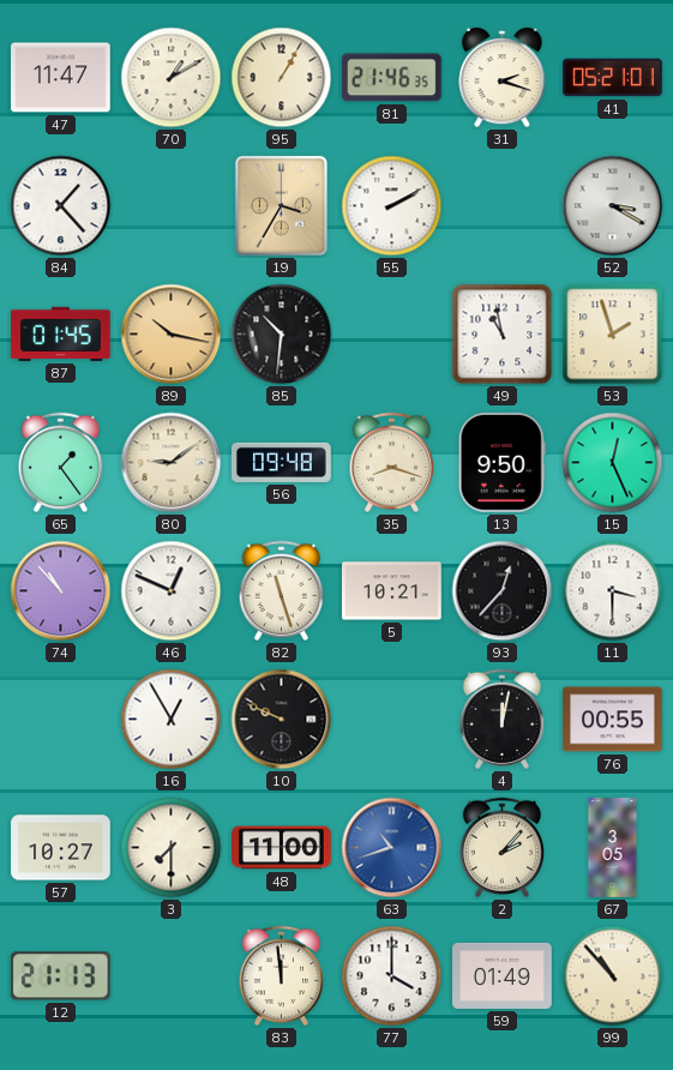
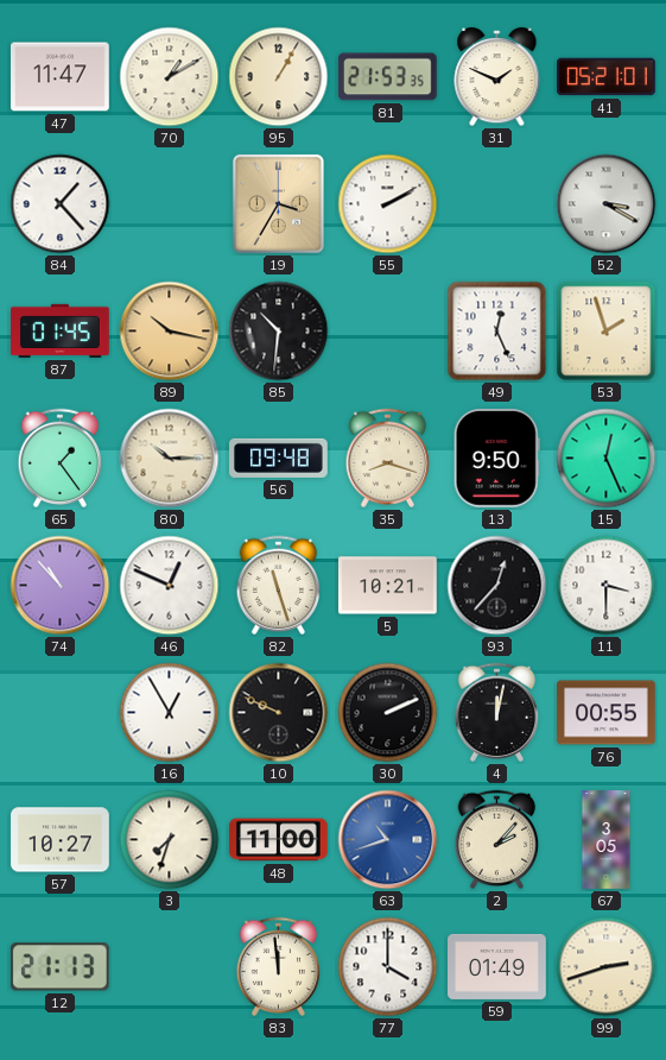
81: 21:46 -> 21:53 (388, 77)
31: 2:18 -> 1:49 (497, 77)
49: 10:58 -> 12:26 (497, 332)
80: 9:09 -> 10:15 (170, 459)
30: none -> 2:11 (388, 713)
3: 7:30 -> 7:33 (170, 840)
99: 10:53 -> 2:42 (607, 967)
